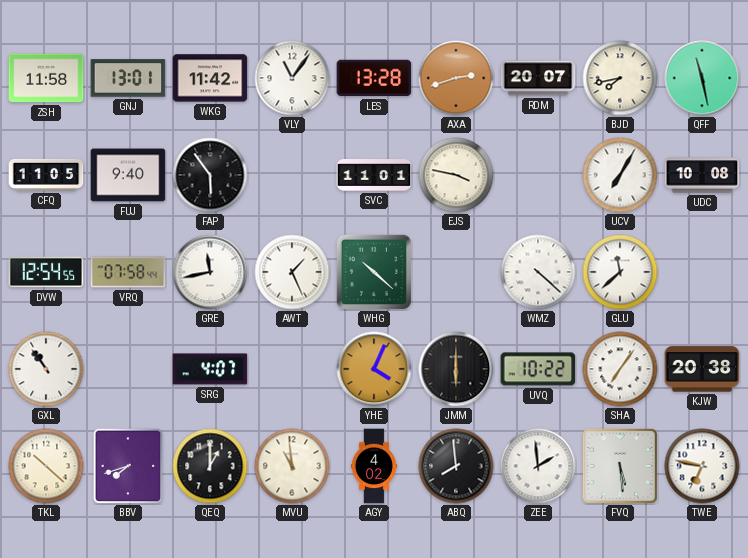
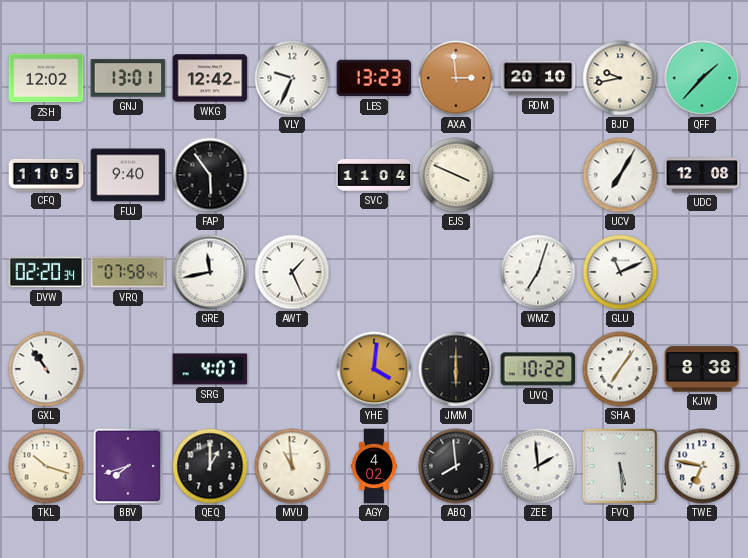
ZSH: 11:58 -> 12:02 (46, 78)
WKG: 11:42 -> 12:42 (210, 78)
VLY: 11:06 -> 9:34 (292, 78)
LES: 13:28 -> 13:23 (374, 78)
AXA: 2:42 -> 2:59 (456, 78)
RDM: 20:07 -> 20:10 (538, 78)
BJD: 7:43 -> 9:43 (620, 78)
QFF: 11:28 -> 1:37 (702, 78)
SVC: 11:01 -> 11:04 (374, 175)
EJS: 3:47 -> 3:49 (456, 175)
UDC: 10:08 -> 12:08 (702, 175)
DVW: 12:54 -> 02:20 (46, 272)
WHG: 10:22 -> none (373, 271)
WMZ: 4:22 -> 7:03 (538, 272)
GLU: 11:38 -> 11:11 (620, 272)
YHE: 4:04 -> 4:01 (374, 369)
KJW: 20:38 -> 8:38 (702, 369)
TKL: 10:22 -> 10:18 (46, 466)
